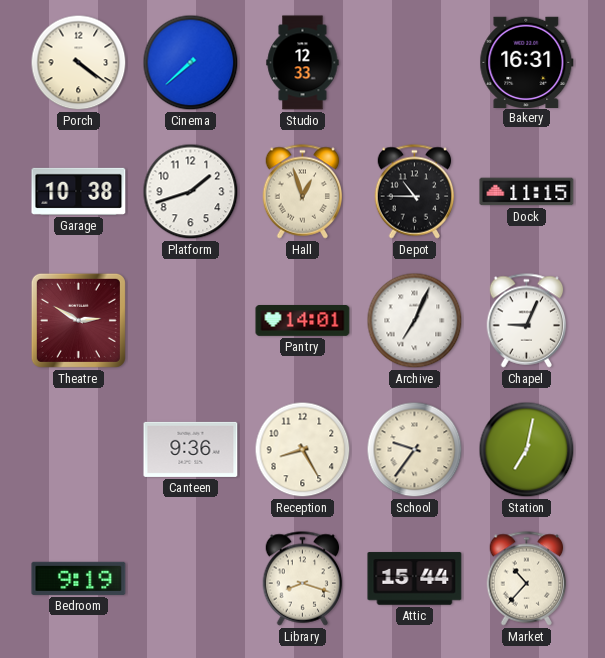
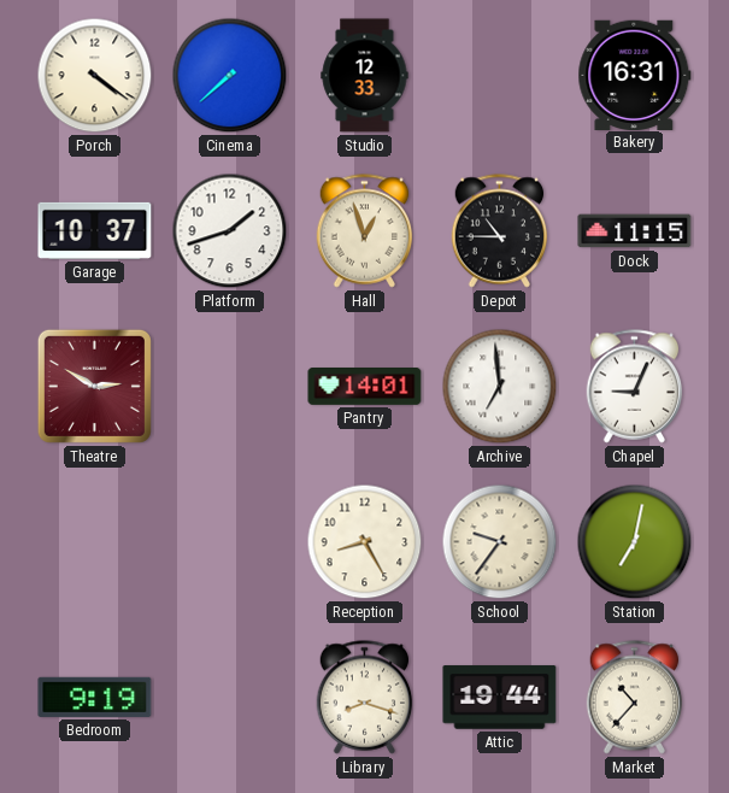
Garage: 10:38 -> 10:37 (95, 230)
Archive: 7:04 -> 6:59 (500, 387)
Canteen: 9:36 -> none (191, 449)
Attic: 15:44 -> 19:44 (500, 698)
